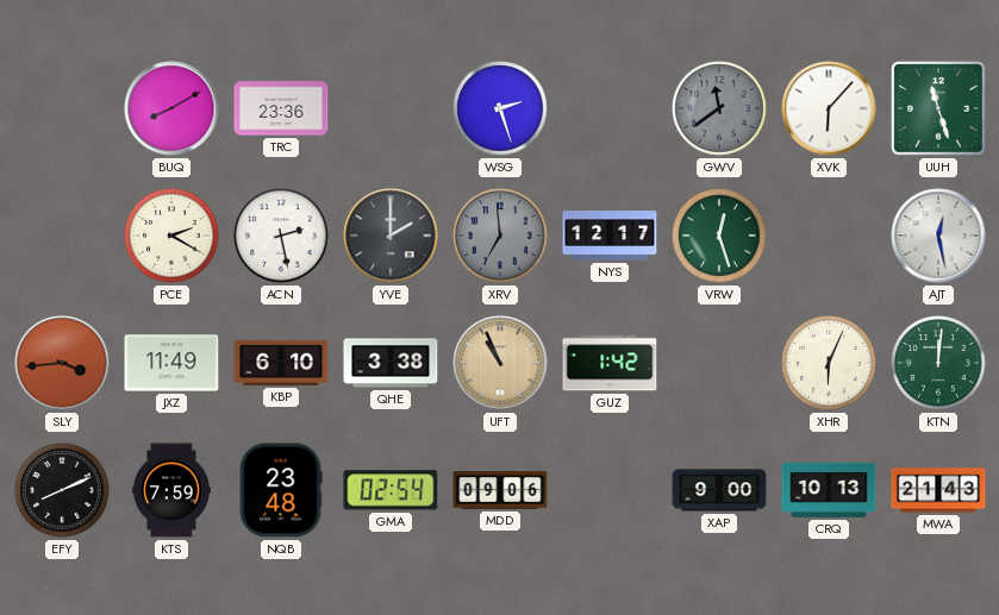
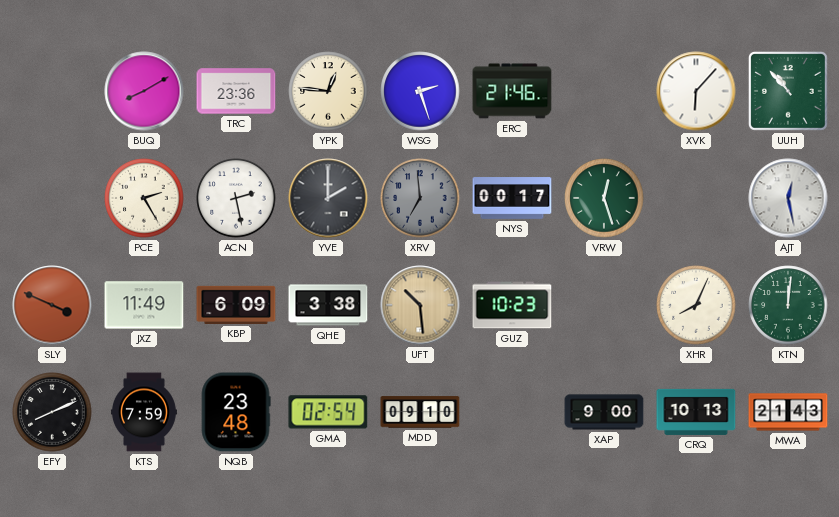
YPK: none -> 12:46 (328, 91)
ERC: none -> 21:46 (512, 91)
GWV: 11:39 -> none (719, 108)
UUH: 11:27 -> 10:53 (788, 91)
PCE: 2:20 -> 2:25 (144, 198)
NYS: 12:17 -> 00:17 (512, 198)
SLY: 3:44 -> 3:49 (52, 305)
KBP: 6:10 -> 6:09 (236, 305)
UFT: 10:56 -> 10:29 (420, 305)
GUZ: 1:42 -> 10:23 (512, 305)
XHR: 6:04 -> 8:04 (696, 305)
MDD: 09:06 -> 09:10 (420, 412)
